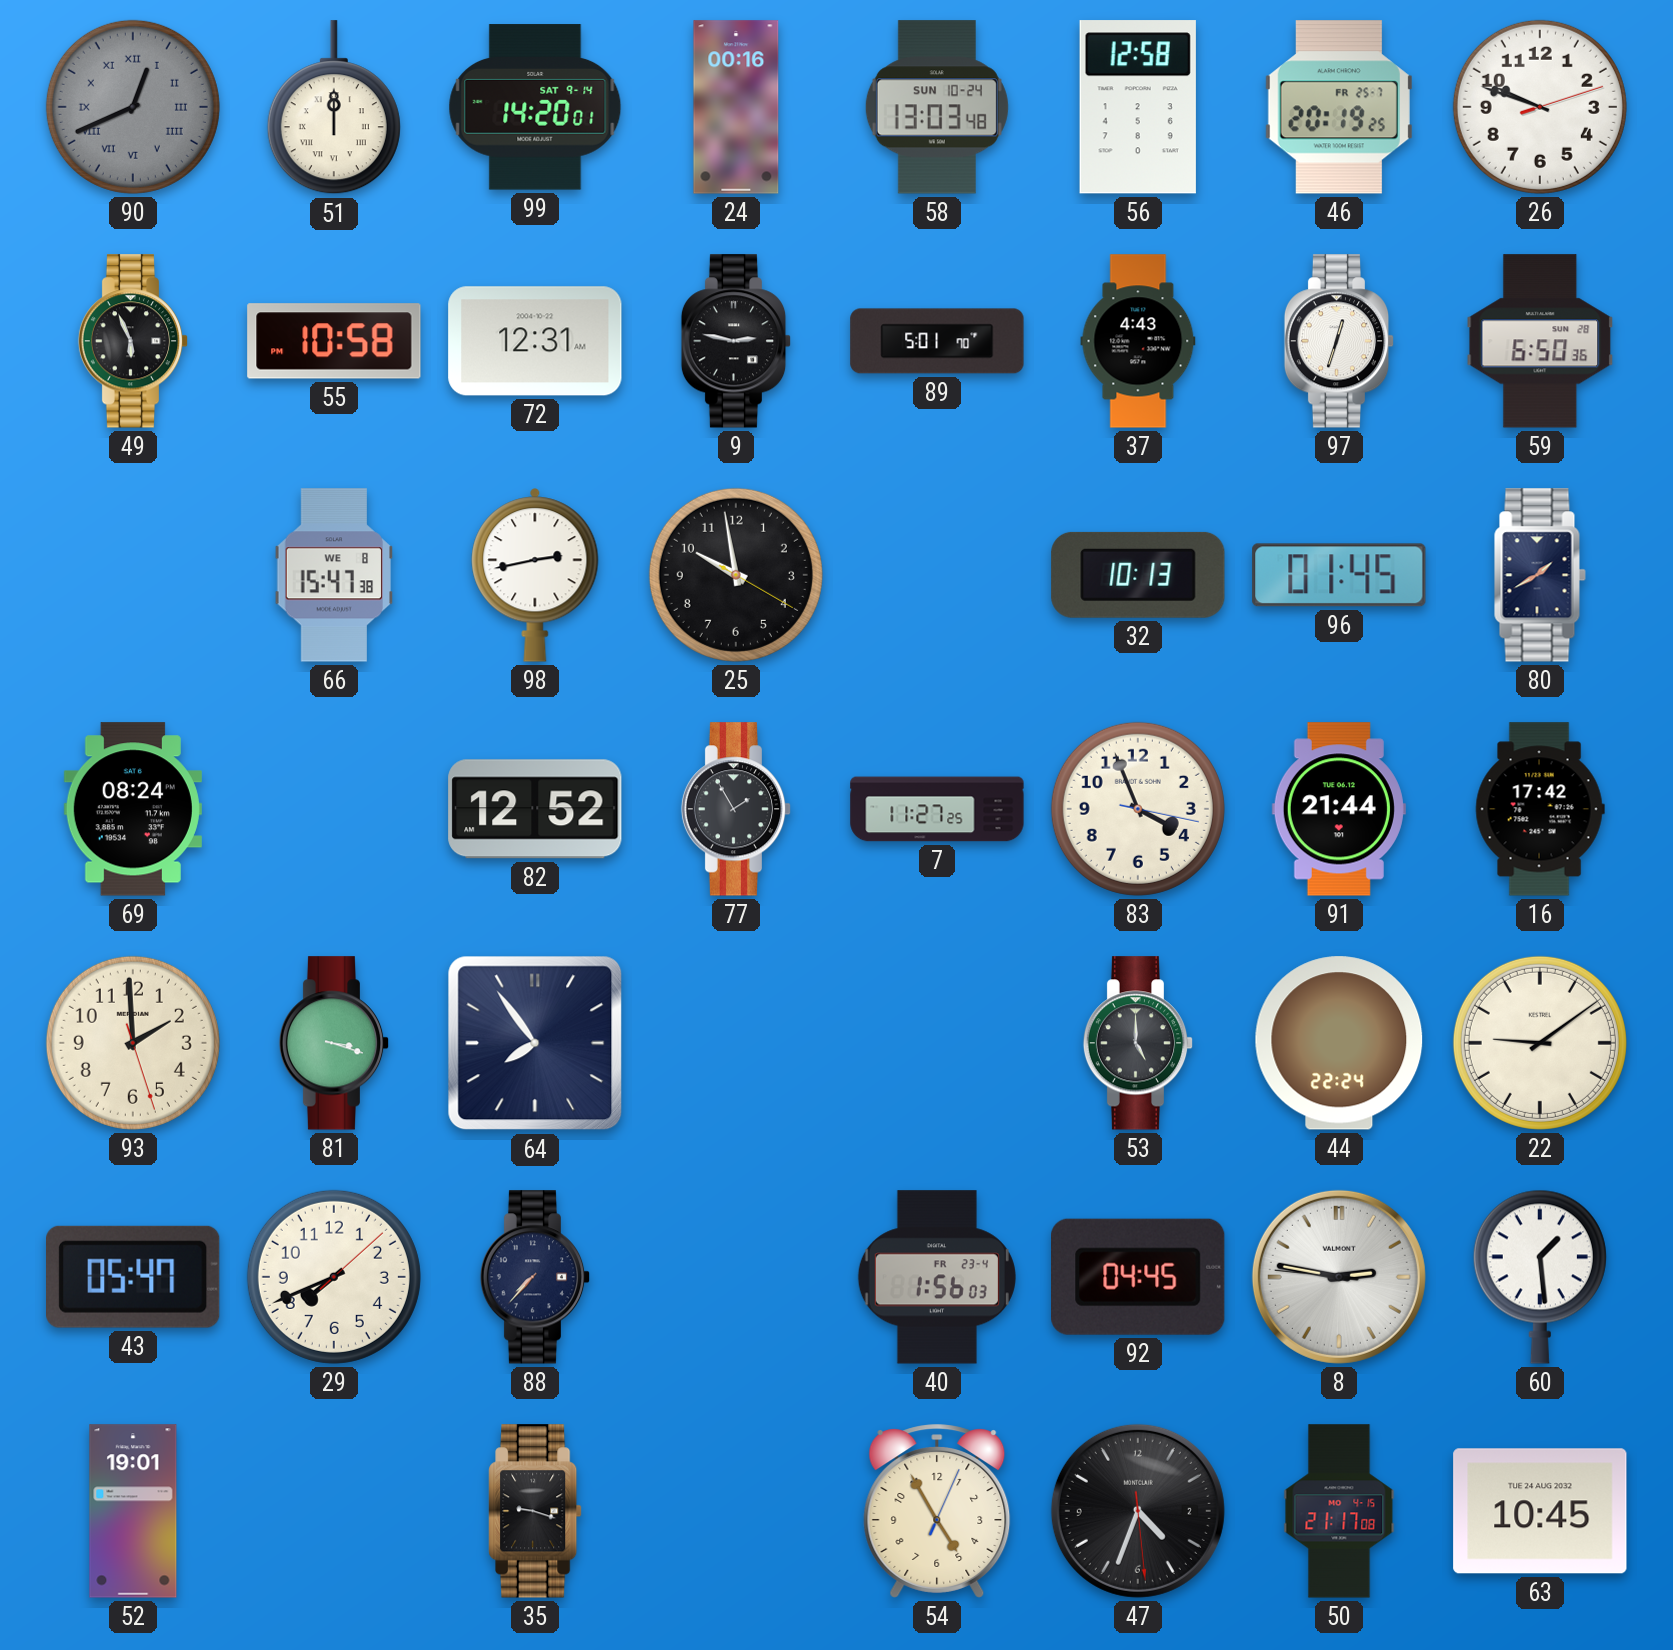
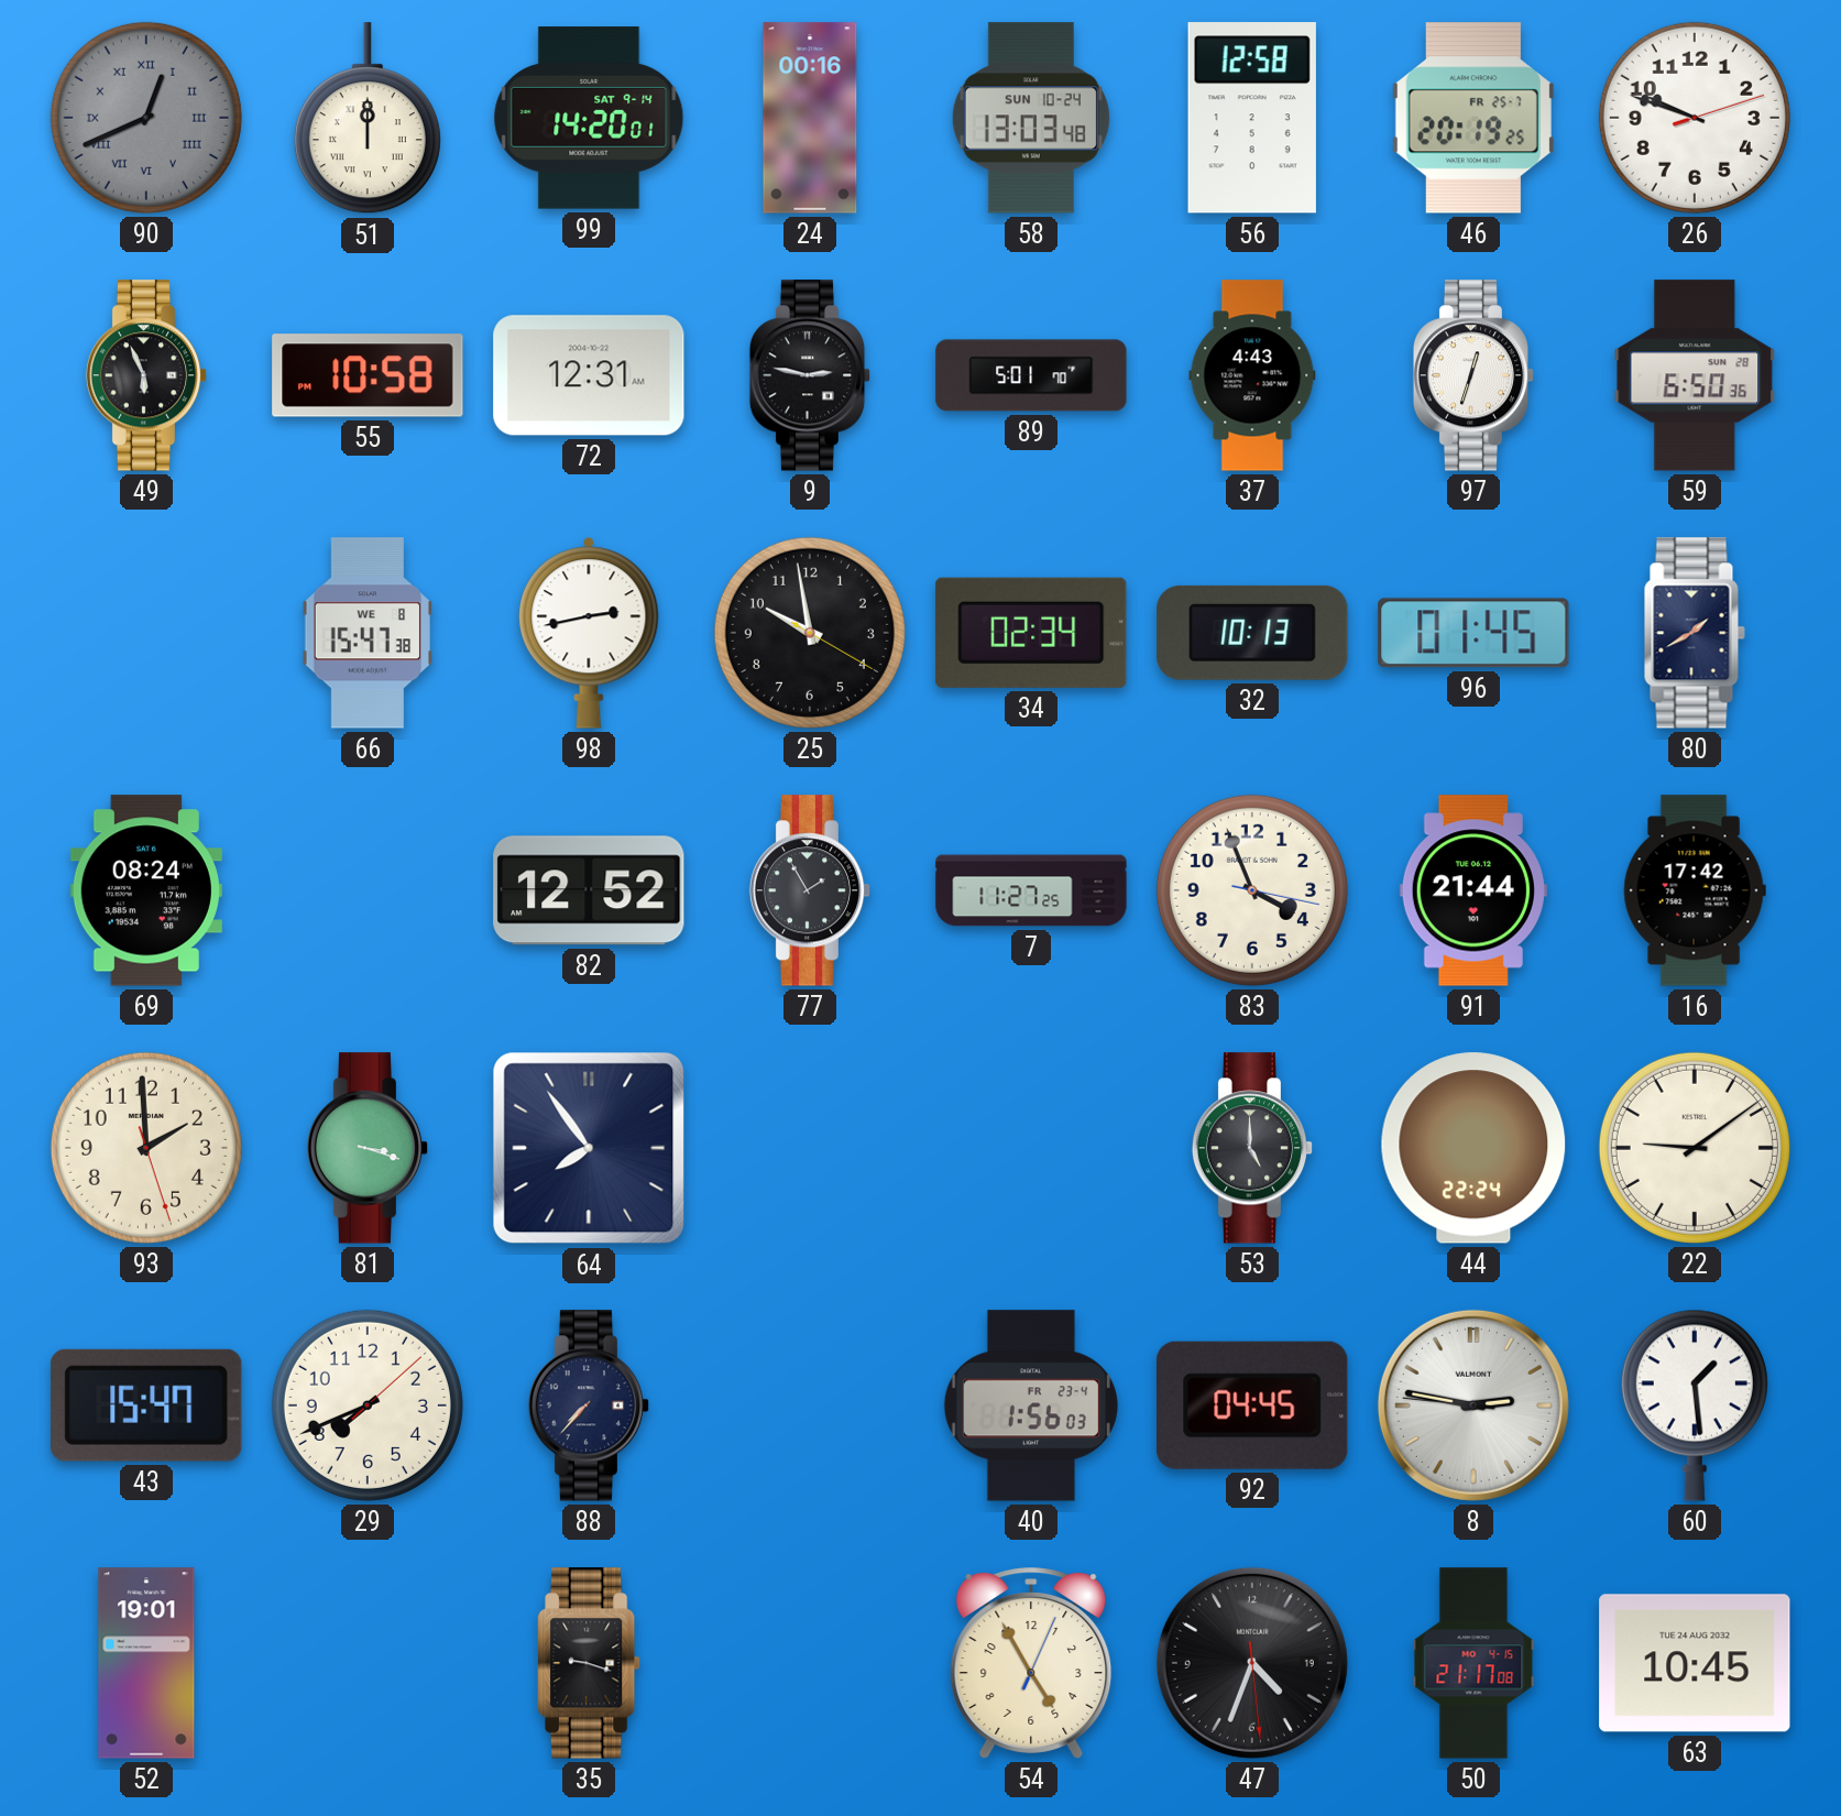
34: none -> 02:34 (1031, 633)
43: 05:47 -> 15:47 (146, 1405)
47 date: 2 -> 19 (1252, 1663)
